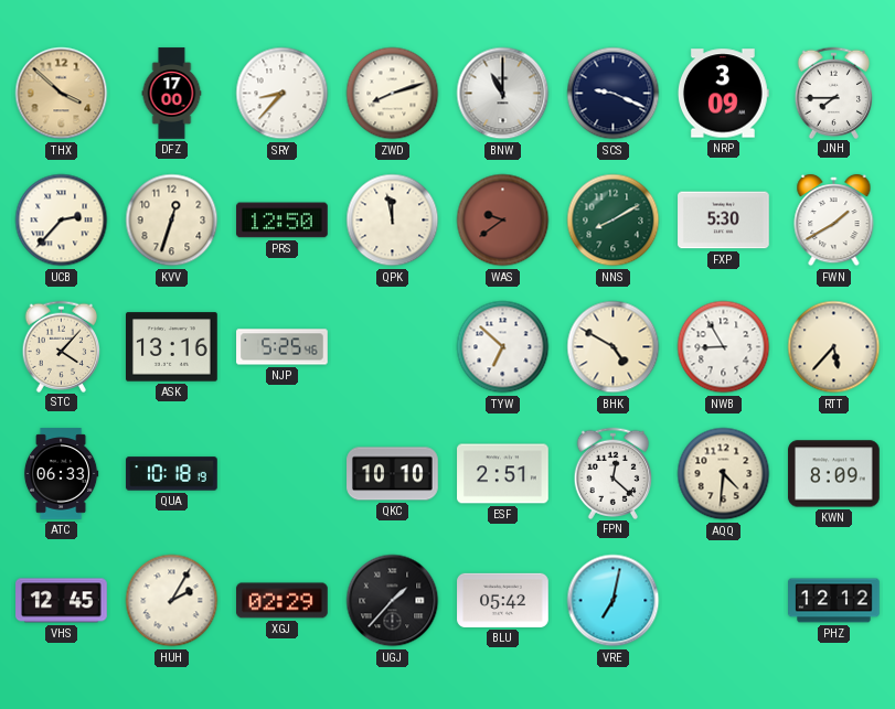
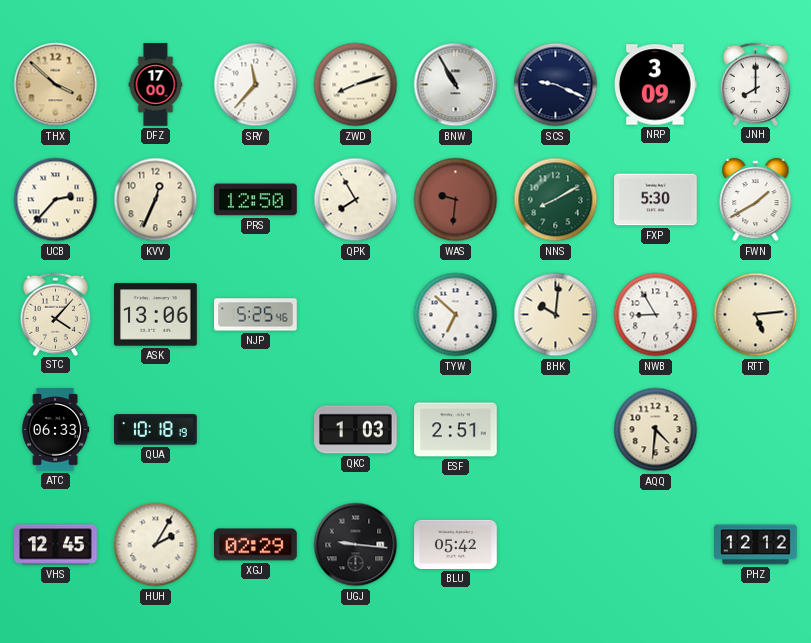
SRY: 8:37 -> 11:37 (256, 85)
BNW: 11:00 -> 10:55 (456, 85)
JNH: 7:45 -> 8:00 (756, 84)
KVV: 12:33 -> 12:34 (156, 200)
QPK: 11:58 -> 7:55 (356, 200)
WAS: 9:39 -> 9:31 (456, 200)
ASK: 13:16 -> 13:06 (156, 315)
BHK: 4:50 -> 10:01 (556, 315)
RTT: 5:37 -> 5:14 (756, 315)
QKC: 10:10 -> 1:03 (356, 430)
FPN: 12:22 -> none (614, 473)
KWN: 8:09 -> none (834, 474)
UGJ: 1:37 -> 9:16 (356, 545)
VRE: 7:02 -> none (614, 601)
